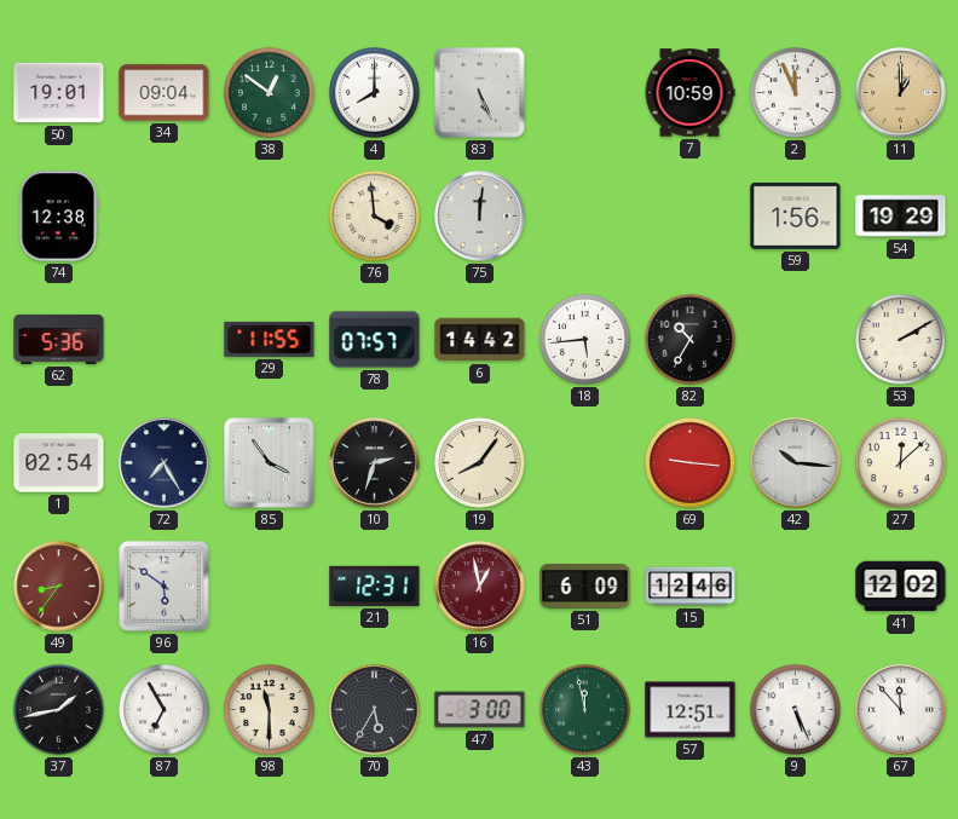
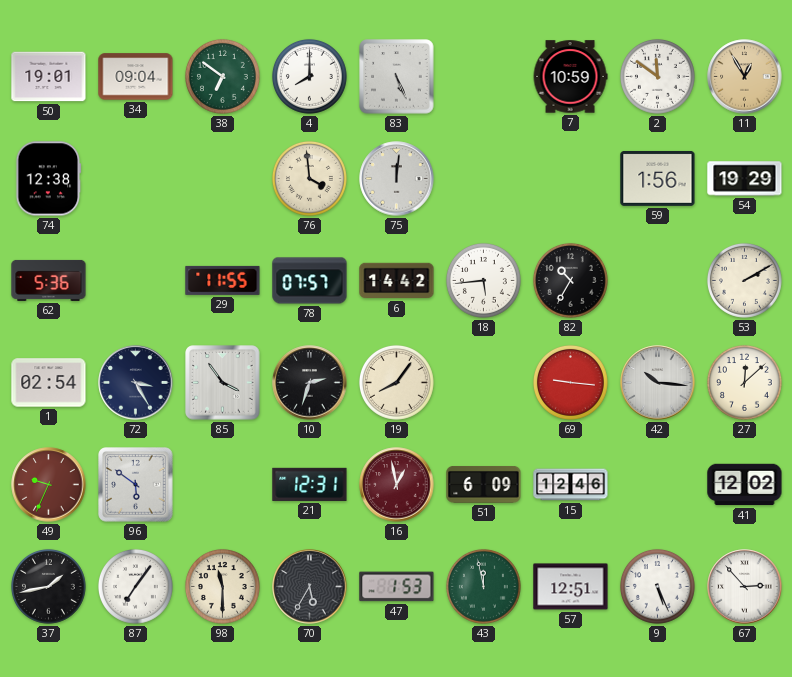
38: 12:51 -> 6:51 (222, 76)
2: 11:56 -> 11:51 (657, 76)
11: 1:00 -> 12:55 (745, 77)
72: 7:25 -> 3:25 (136, 383)
49: 8:36 -> 9:34 (49, 485)
87: 6:55 -> 7:06 (135, 586)
47: 3:00 -> 1:53 (397, 587)
67: 11:53 -> 2:53 (745, 587)
